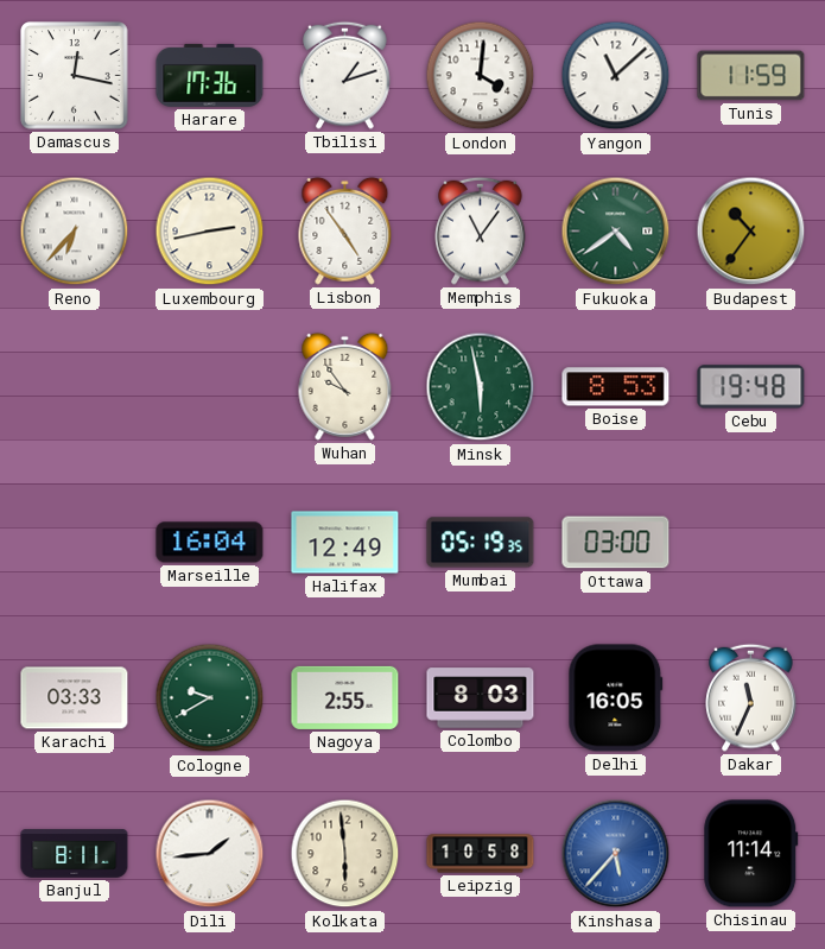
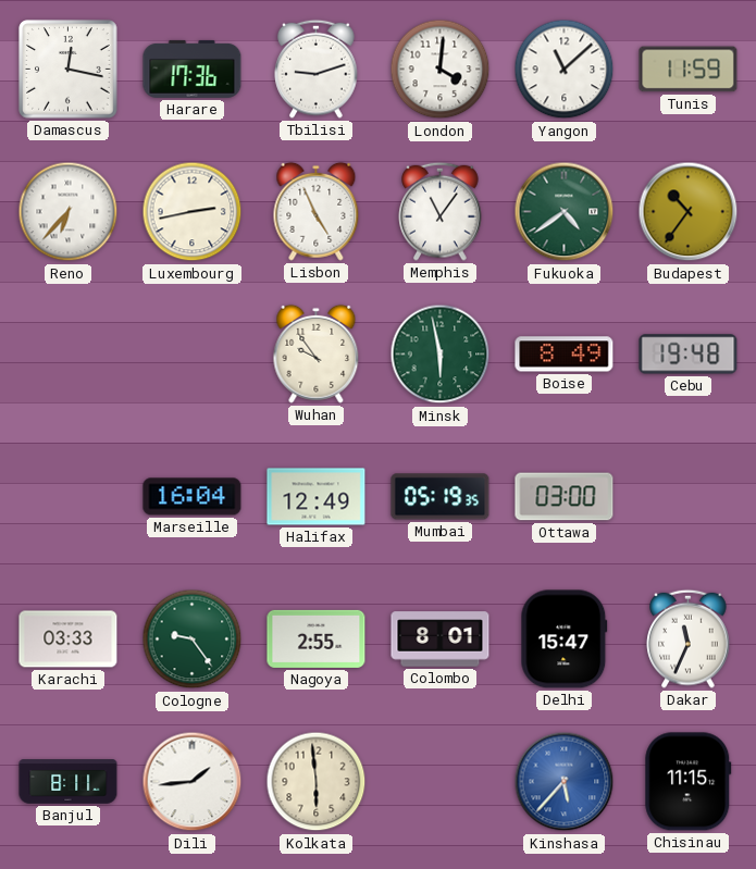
Tbilisi: 1:12 -> 9:12 (317, 69)
Lisbon: 4:54 -> 4:56 (317, 211)
Boise: 8:53 -> 8:49 (565, 355)
Cologne: 9:40 -> 9:24 (193, 640)
Colombo: 8:03 -> 8:01 (441, 640)
Delhi: 16:05 -> 15:47 (565, 640)
Leipzig: 10:58 -> none (481, 854)
Chisinau: 11:14 -> 11:15 (689, 782)
